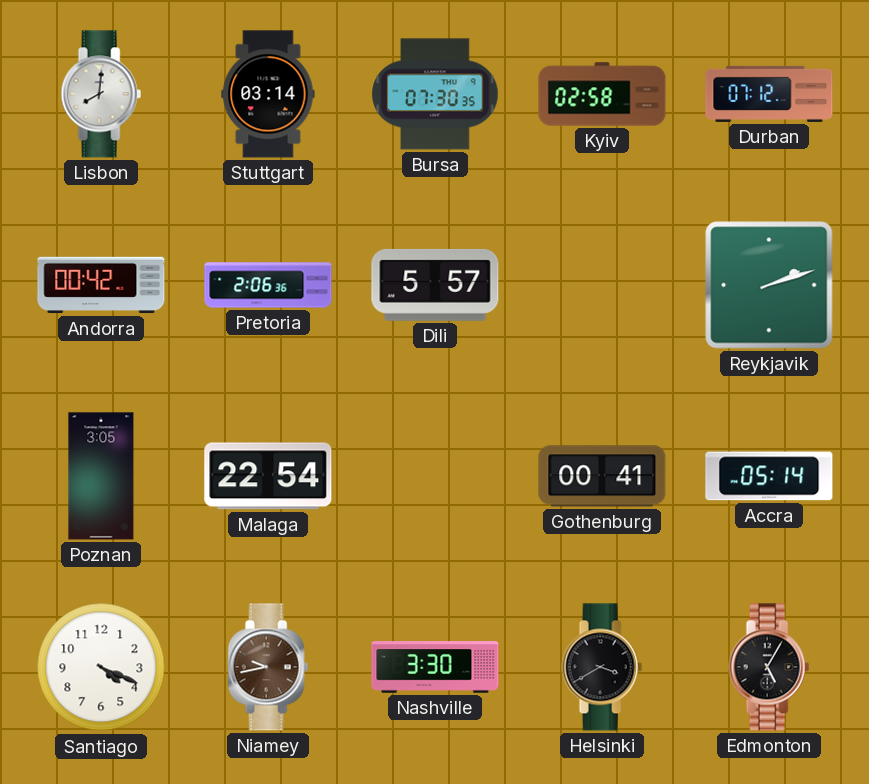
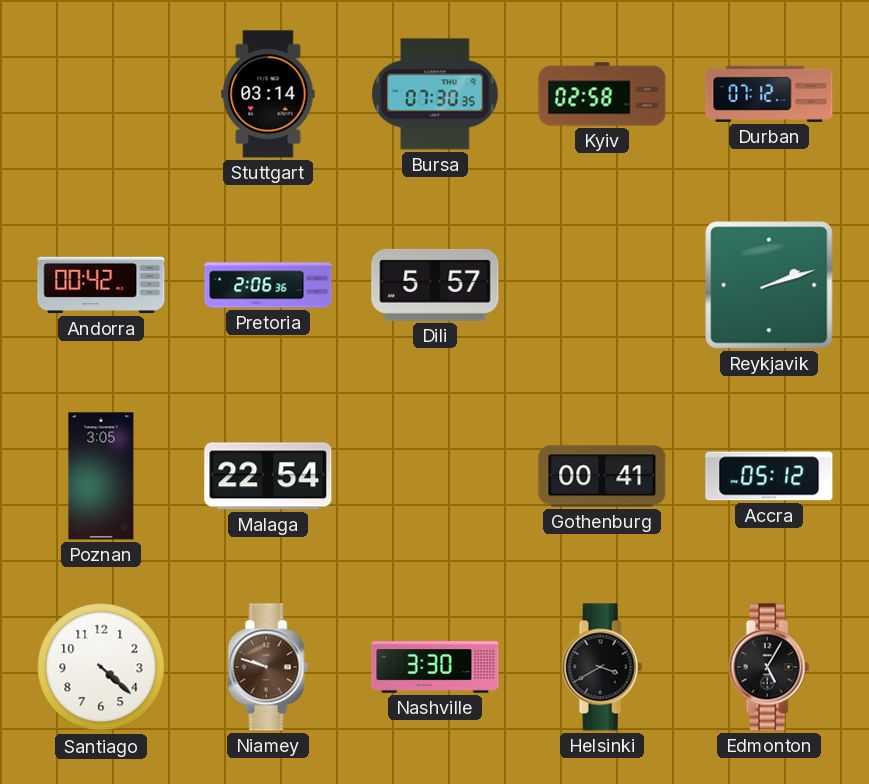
Lisbon: 8:01 -> none (101, 94)
Accra: 05:14 -> 05:12 (769, 476)
Santiago: 4:19 -> 4:22 (101, 667)
Niamey: 9:43 -> 9:48 (268, 667)
